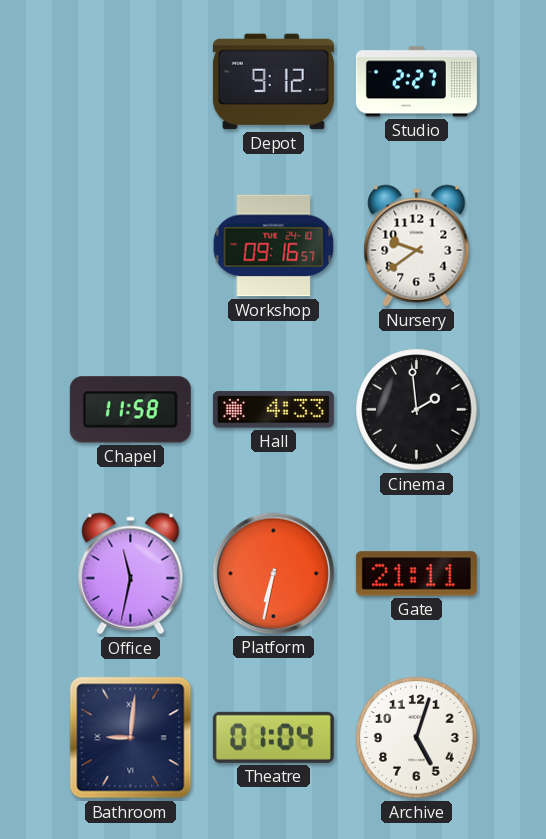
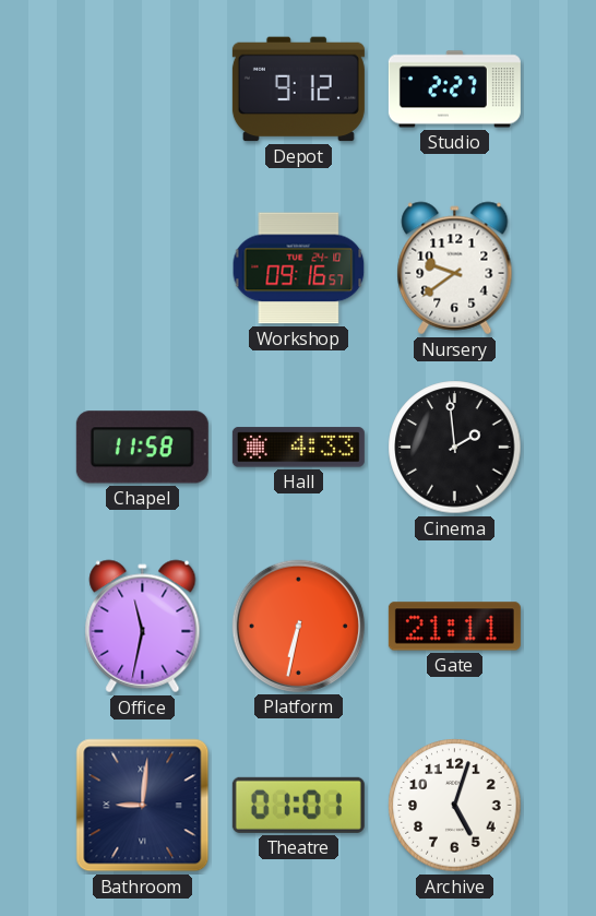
Theatre: 01:04 -> 01:01 (298, 805)
